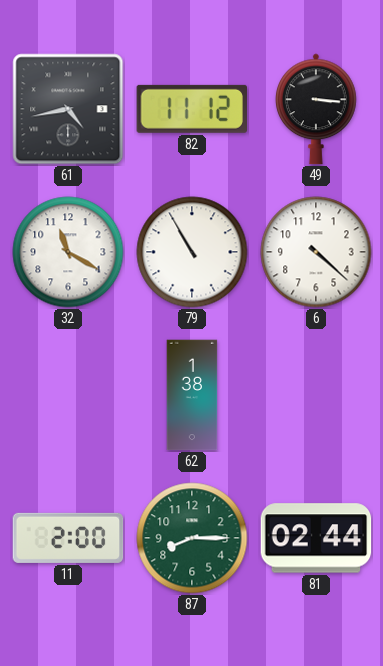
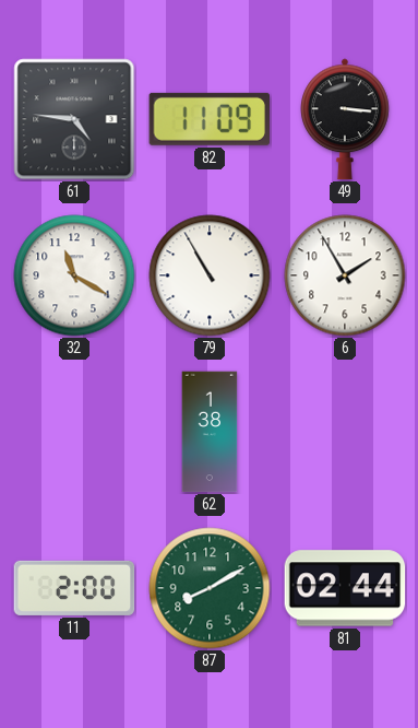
61: 4:43 -> 4:46 (74, 119)
82: 11:12 -> 11:09 (208, 119)
6: 4:22 -> 1:55 (345, 275)
87: 8:15 -> 8:10 (210, 588)
